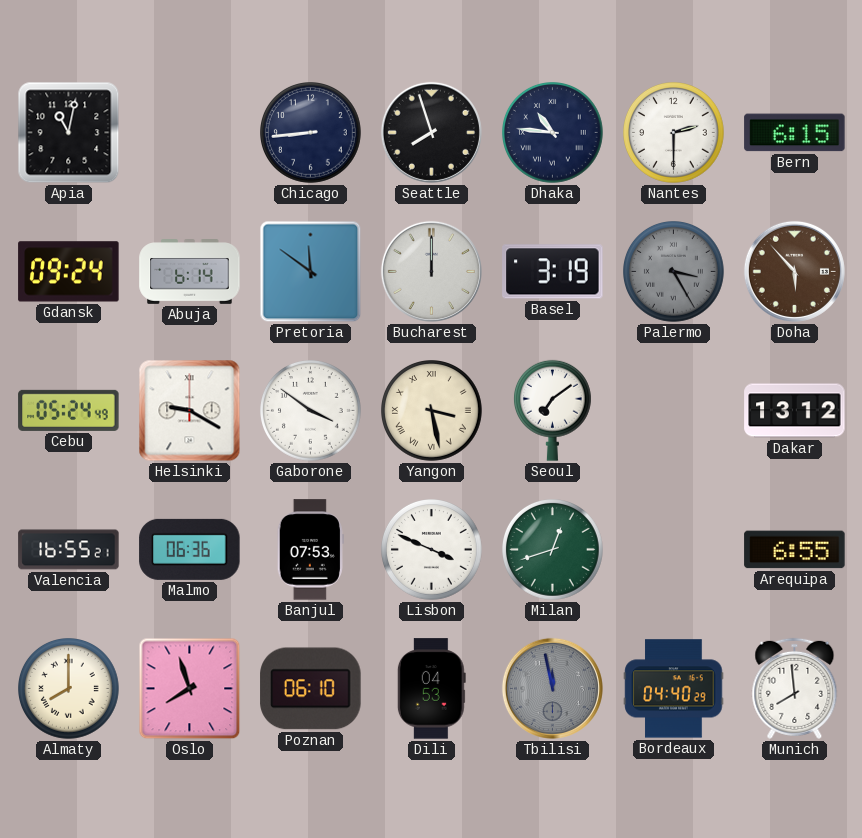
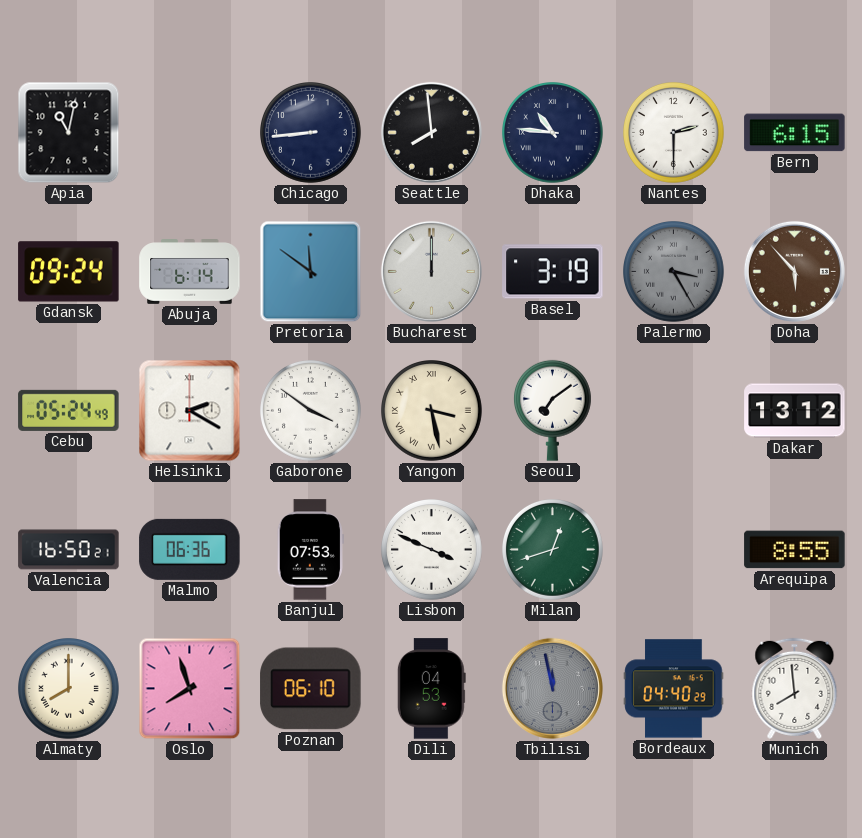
Seattle: 7:57 -> 7:59 (431, 132)
Helsinki: 9:20 -> 2:20 (190, 411)
Valencia: 16:55 -> 16:50 (69, 550)
Arequipa: 6:55 -> 8:55 (795, 550)
